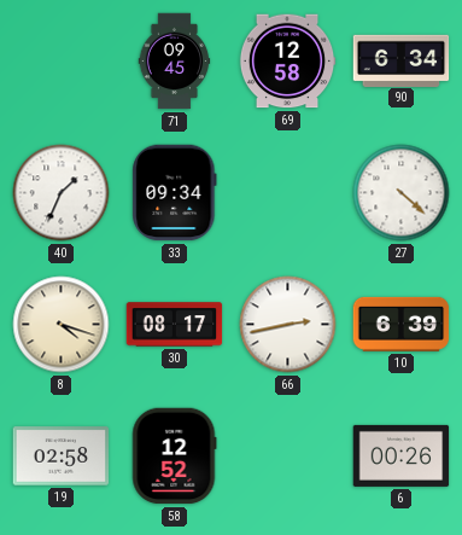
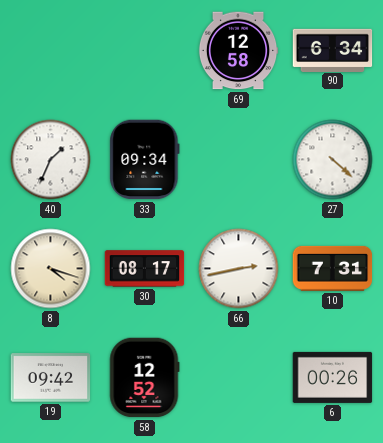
71: 09:45 -> none (175, 62)
10: 6:39 -> 7:31 (333, 268)
19: 02:58 -> 09:42 (51, 378)
